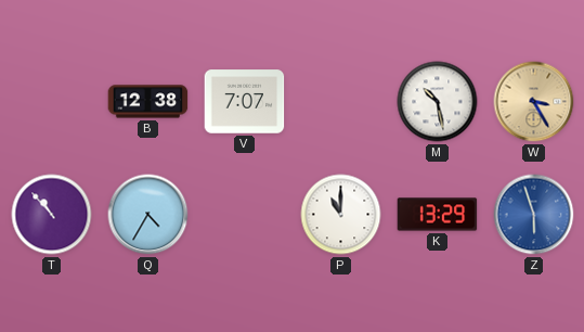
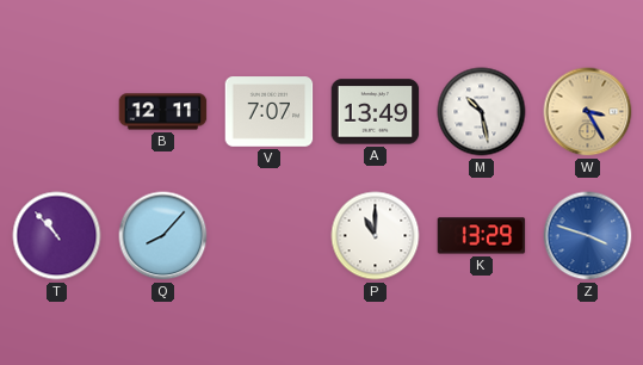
B: 12:38 -> 12:11 (163, 112)
A: none -> 13:49 (376, 112)
Q: 4:35 -> 8:07 (163, 236)
Z: 5:57 -> 3:48 (588, 236)
